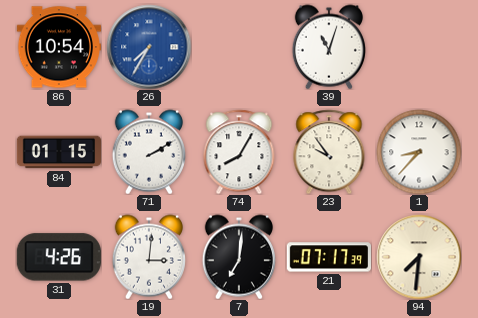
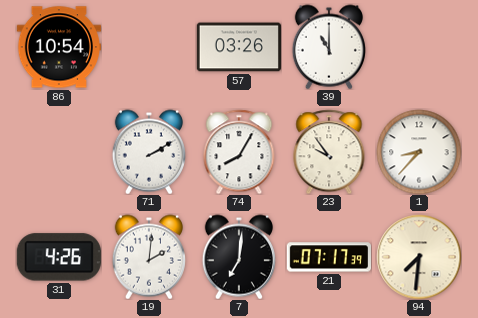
26: 7:35 -> none (149, 47)
57: none -> 03:26 (238, 47)
39: 11:03 -> 11:00 (329, 47)
84: 01:15 -> none (59, 152)
19: 3:01 -> 2:01 (149, 257)
